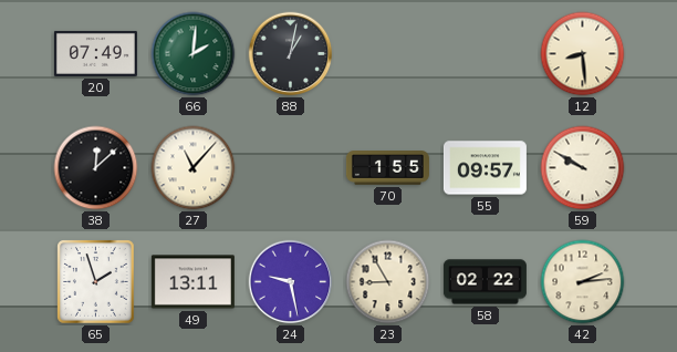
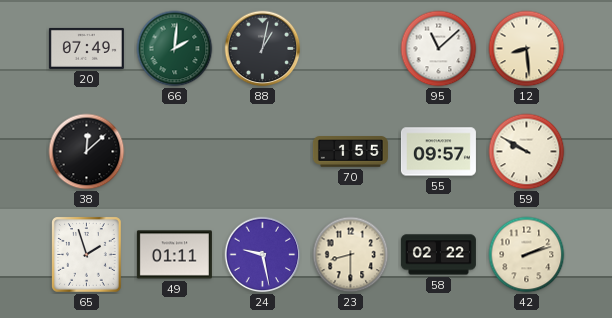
95: none -> 11:08 (439, 49)
27: 11:07 -> none (194, 168)
49: 13:11 -> 01:11 (174, 255)
23: 8:55 -> 8:30 (351, 255)
42: 2:14 -> 2:12 (527, 255)
